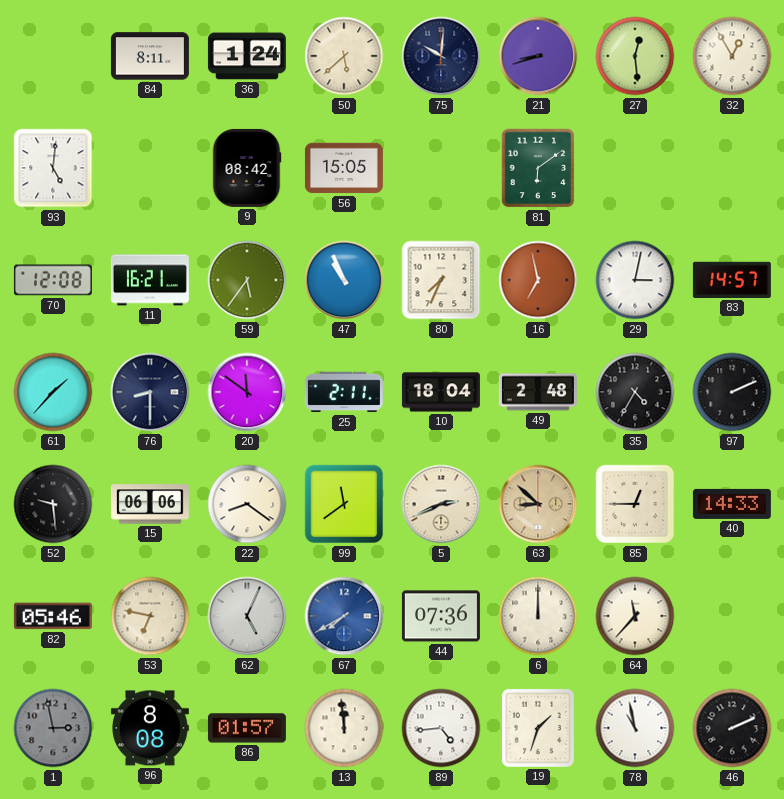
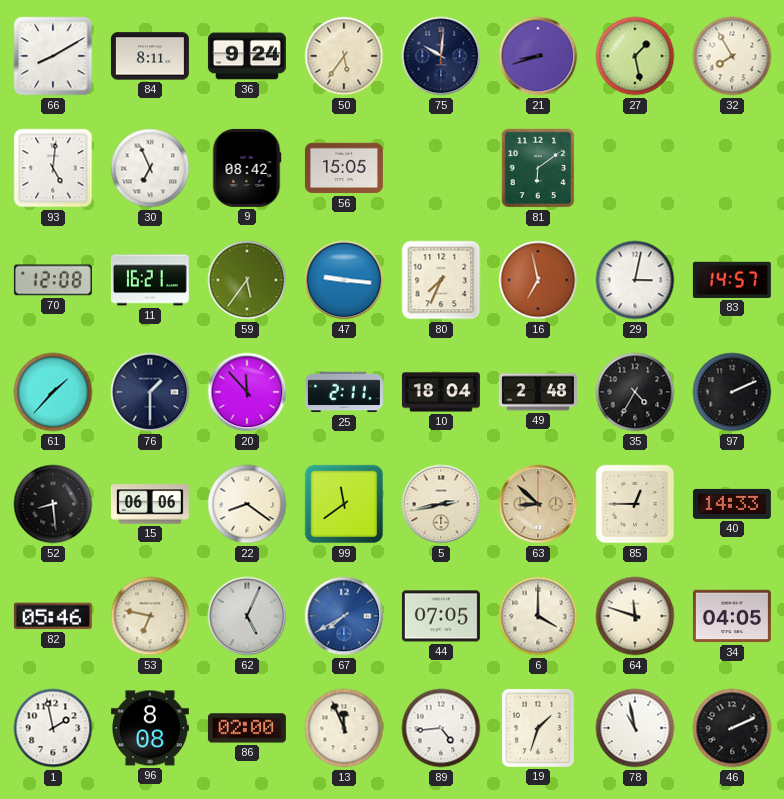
66: none -> 8:10 (53, 56)
36: 1:24 -> 9:24 (247, 56)
50: 5:38 -> 5:36 (344, 56)
27: 12:29 -> 1:28 (635, 56)
32: 12:55 -> 7:55 (732, 56)
30: none -> 6:56 (150, 168)
47: 10:56 -> 9:16 (344, 280)
76: 8:30 -> 1:30 (150, 392)
20: 11:51 -> 11:53 (247, 392)
52: 9:29 -> 8:29 (53, 504)
5: 2:41 -> 2:43 (441, 504)
44: 07:36 -> 07:05 (441, 616)
6: 12:00 -> 4:00 (538, 616)
64: 11:37 -> 11:48 (635, 616)
34: none -> 04:05 (732, 616)
1: 2:58 -> 1:58 (53, 728)
1 dial: grey -> white (53, 728)
86: 01:57 -> 02:00 (247, 728)
13: 11:59 -> 11:56 (344, 728)
